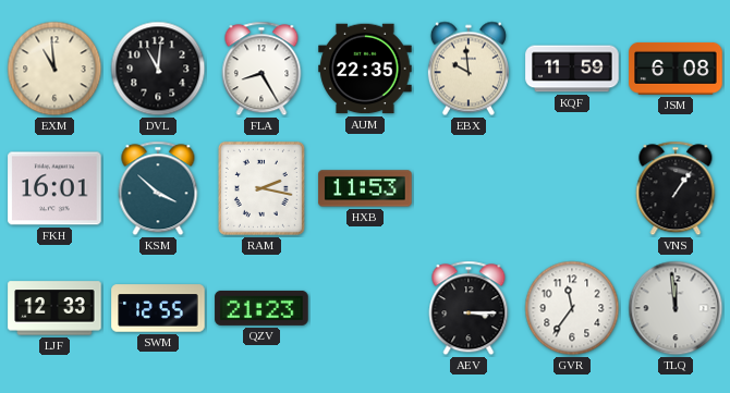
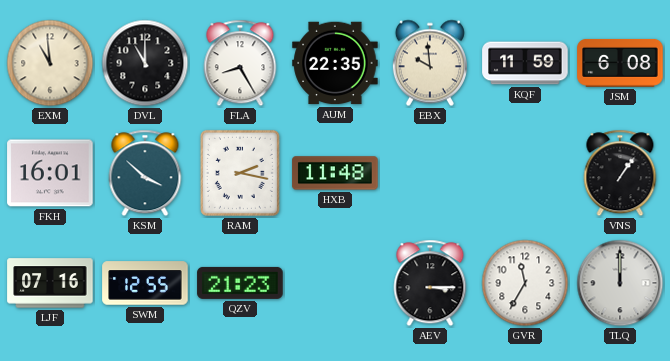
DVL: 11:01 -> 11:00 (145, 63)
HXB: 11:53 -> 11:48 (335, 173)
LJF: 12:33 -> 07:16 (50, 283)
GVR: 11:36 -> 11:35 (525, 283)
TLQ: 11:59 -> 12:00 (620, 283)
